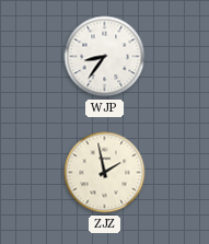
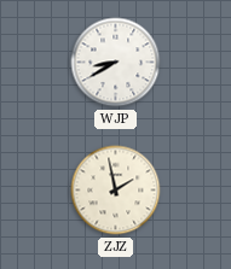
WJP: 8:36 -> 8:40 (116, 63)
